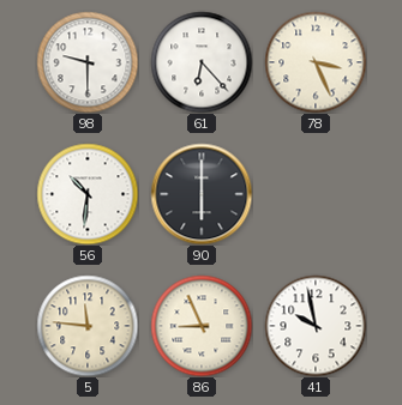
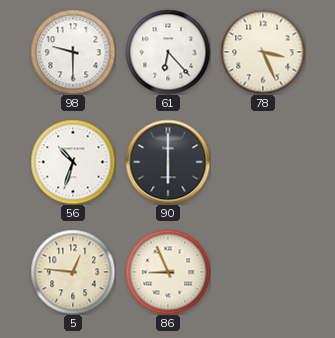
56: 10:31 -> 10:33 (73, 162)
5: 11:46 -> 12:46 (73, 272)
41: 9:58 -> none (316, 326)
